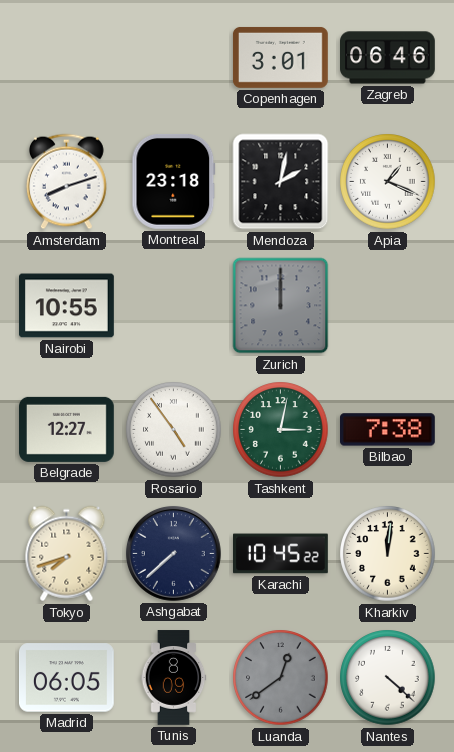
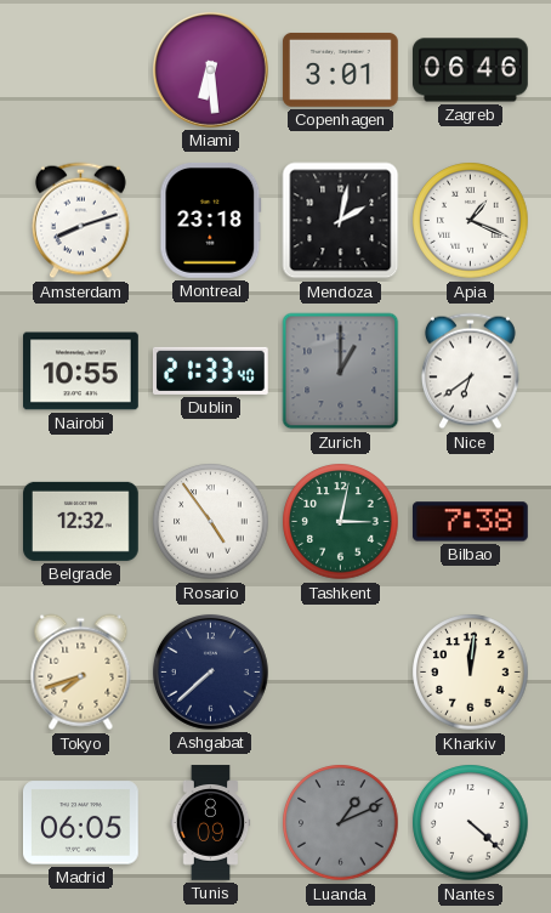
Miami: none -> 6:29 (210, 69)
Dublin: none -> 21:33 (211, 370)
Zurich: 12:00 -> 1:00 (341, 372)
Nice: none -> 6:39 (470, 372)
Belgrade: 12:27 -> 12:32 (81, 521)
Karachi: 10:45 -> none (281, 554)
Luanda: 12:39 -> 1:11 (341, 823)
